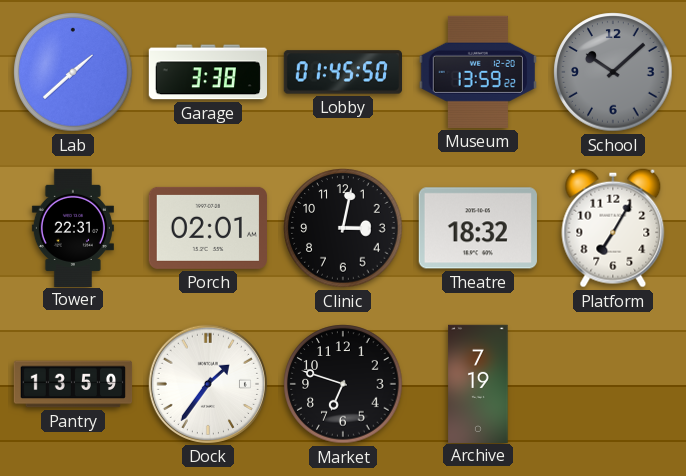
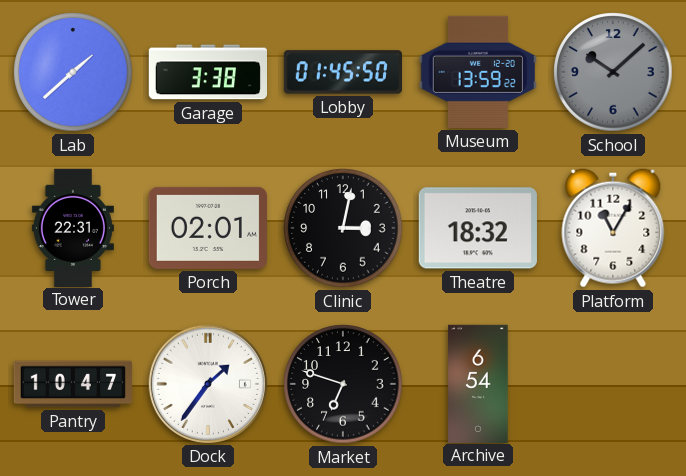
Platform: 7:05 -> 11:05 (613, 228)
Pantry: 13:59 -> 10:47 (73, 384)
Archive: 7:19 -> 6:54 (478, 383)
